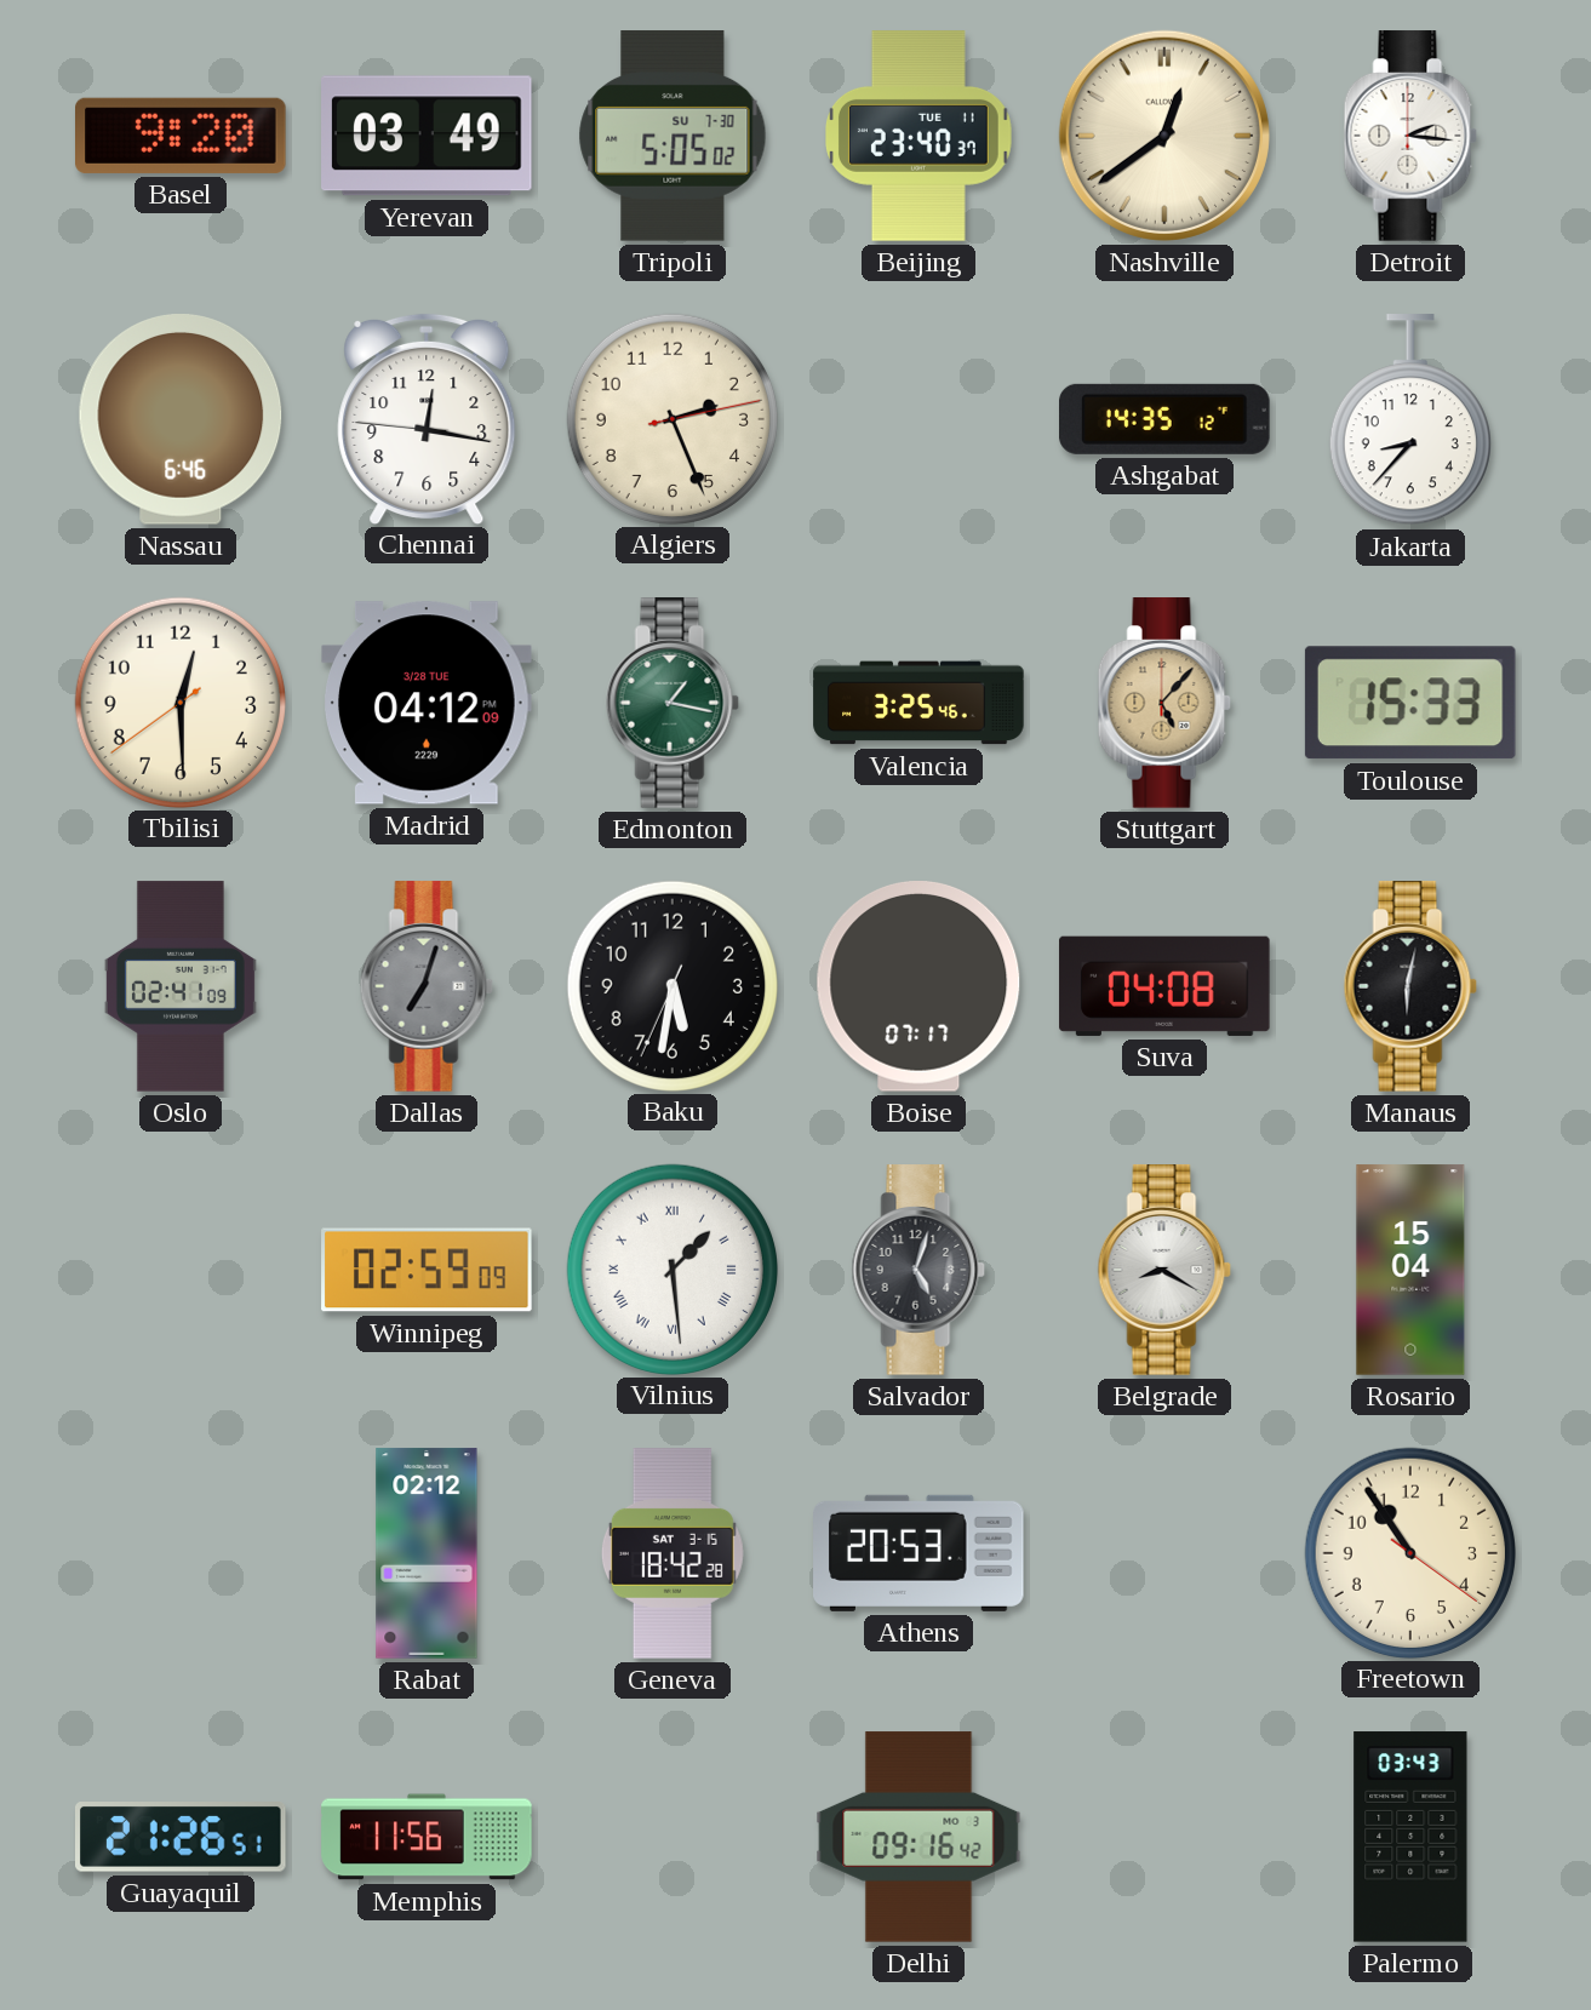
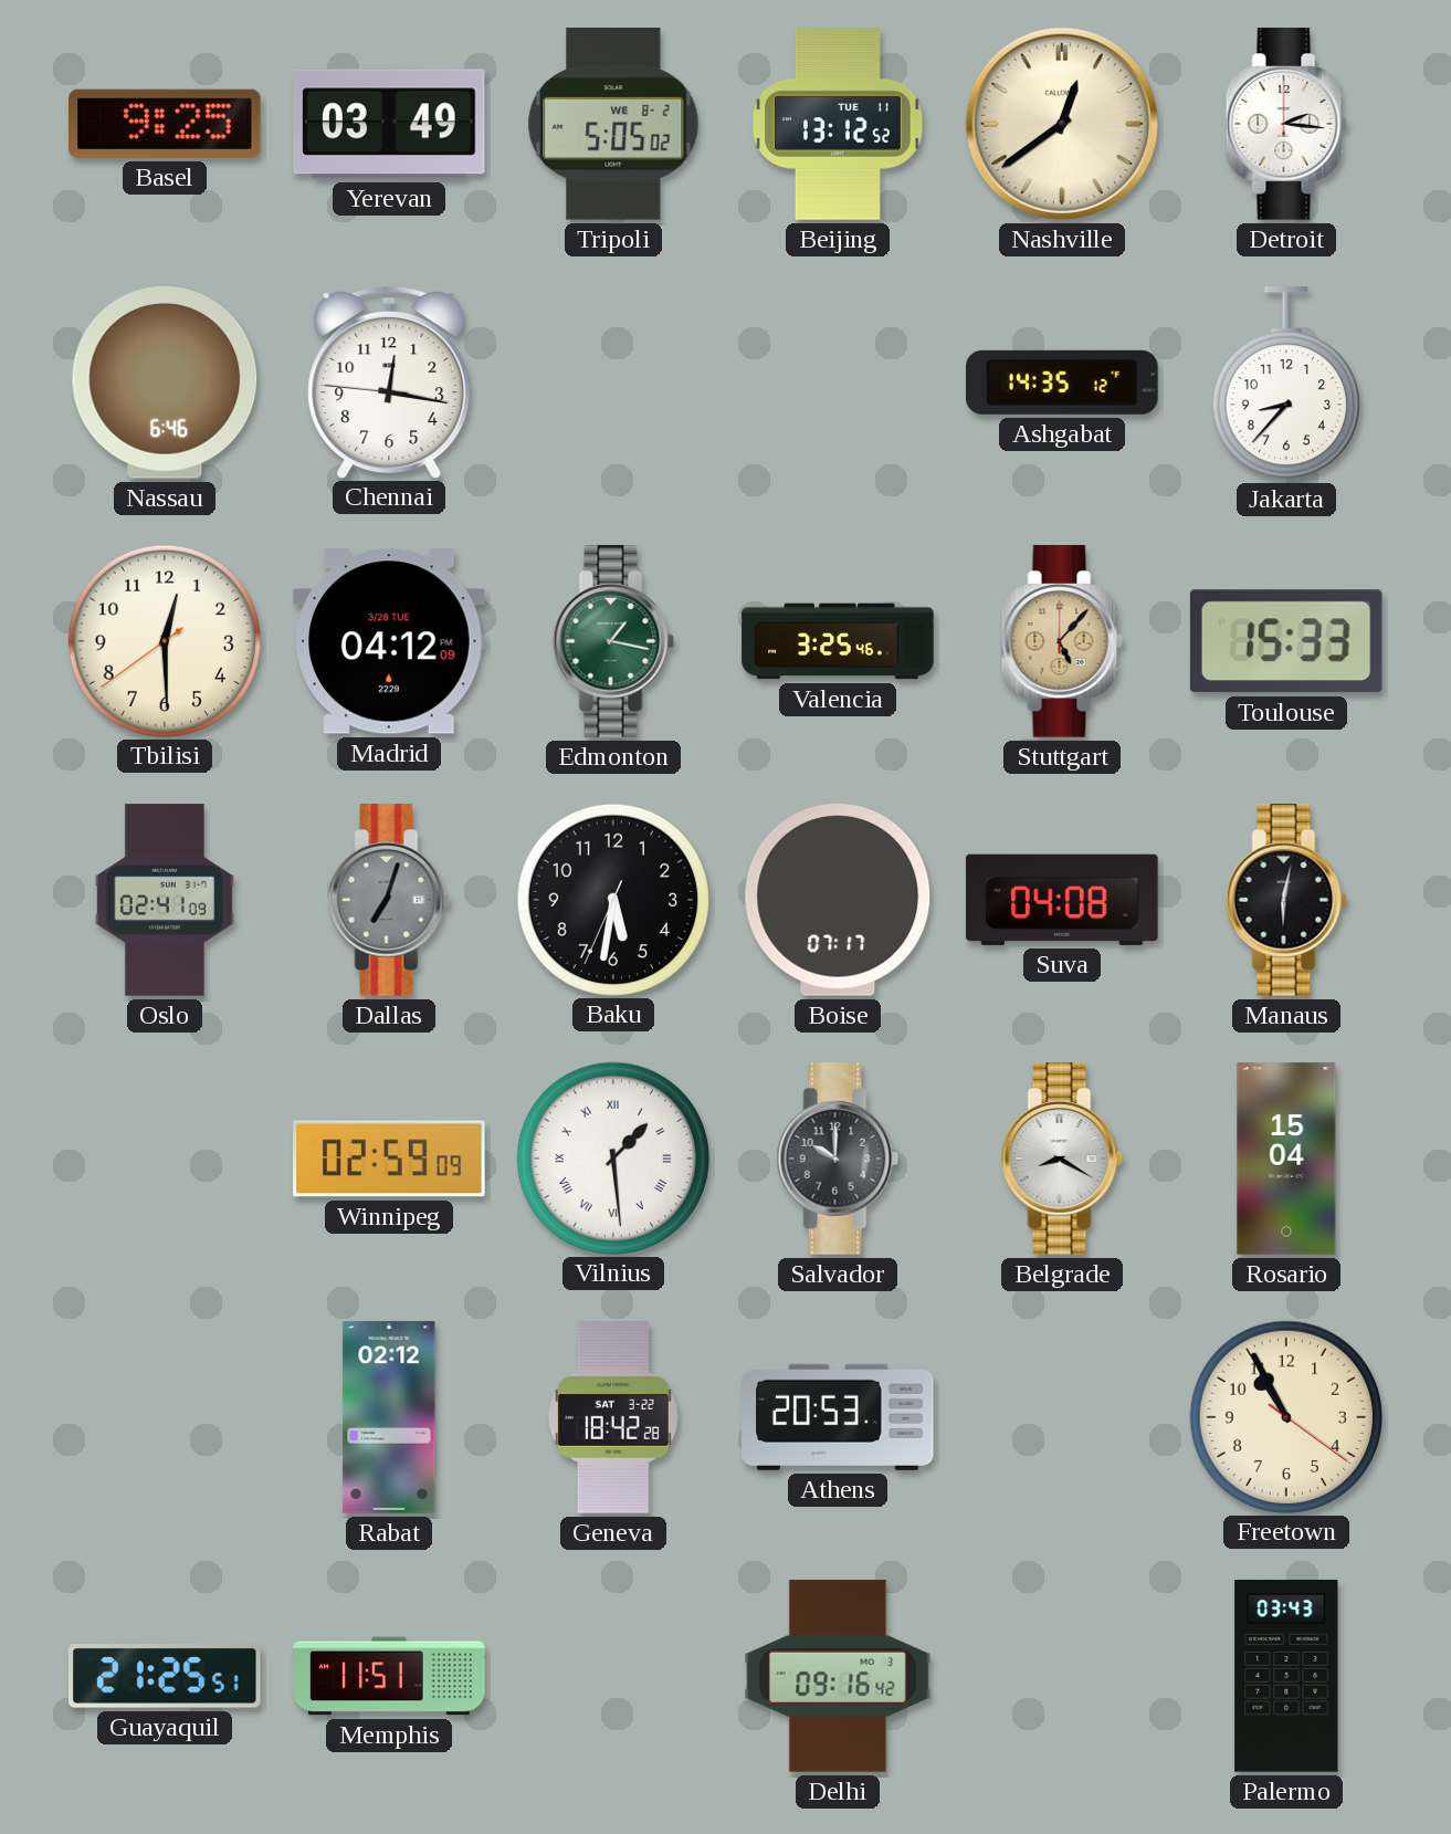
Basel: 9:20 -> 9:25 (166, 124)
Tripoli date: SU 7-30 -> WE 8-2 (613, 124)
Beijing: 23:40 -> 13:12 (839, 124)
Algiers: 2:26 -> none (671, 418)
Salvador: 5:03 -> 10:00 (838, 1159)
Geneva date: SAT 3-15 -> SAT 3-22 (613, 1417)
Freetown: 10:54 -> 10:55 (1285, 1416)
Guayaquil: 21:26 -> 21:25 (166, 1677)
Memphis: 11:56 -> 11:51 (389, 1676)
